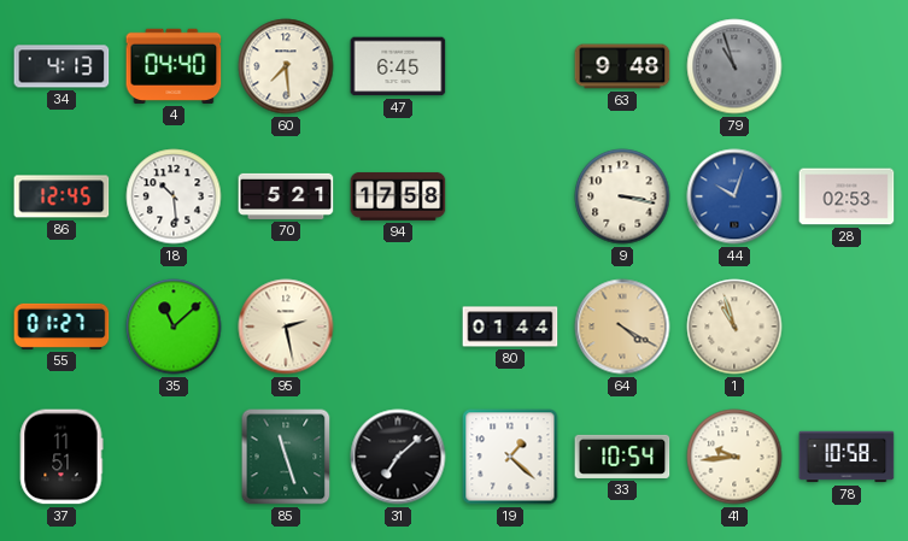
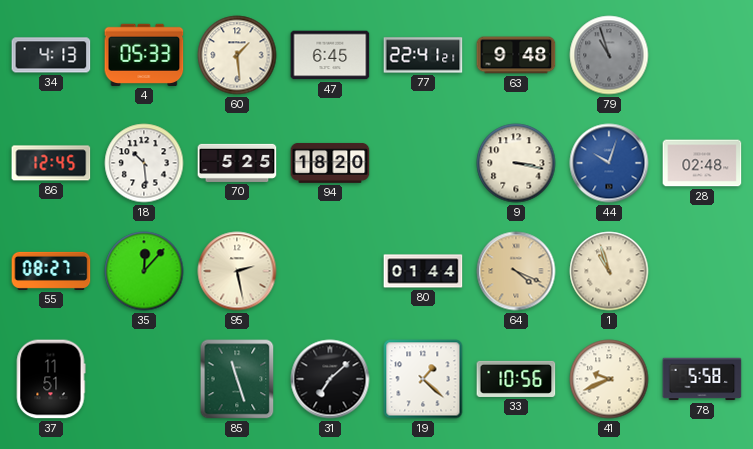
4: 04:40 -> 05:33 (144, 55)
60: 7:29 -> 1:29 (237, 55)
77: none -> 22:41 (423, 55)
70: 5:21 -> 5:25 (237, 163)
94: 17:58 -> 18:20 (330, 163)
28: 02:53 -> 02:48 (702, 163)
55: 01:27 -> 08:27 (51, 271)
35: 11:08 -> 12:07 (144, 271)
64: 4:20 -> 4:19 (516, 271)
33: 10:54 -> 10:56 (516, 379)
41: 9:44 -> 9:41 (609, 379)
78: 10:58 -> 5:58 (702, 379)
